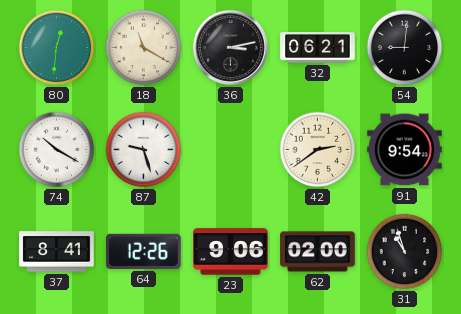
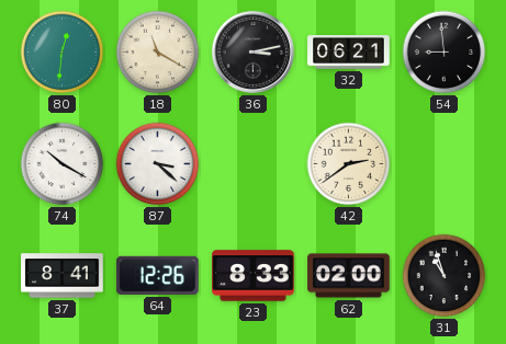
54: 9:01 -> 8:59 (445, 53)
87: 9:27 -> 3:22 (158, 164)
91: 9:54 -> none (405, 150)
23: 9:06 -> 8:33 (254, 276)
